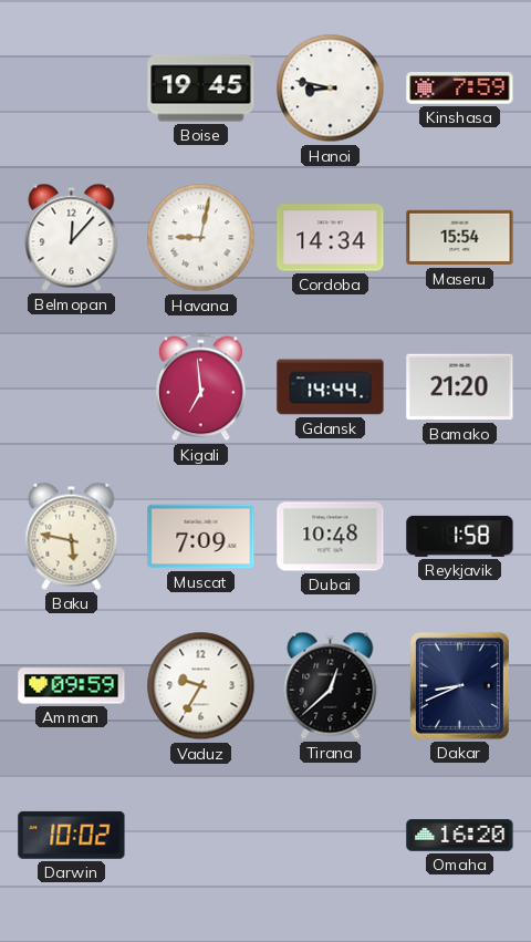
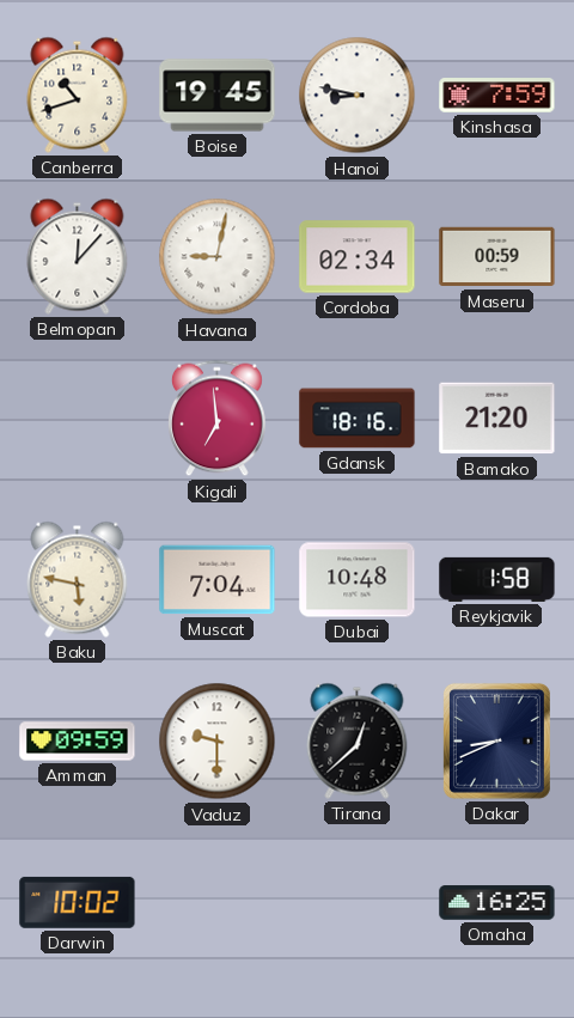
Canberra: none -> 10:42 (78, 95)
Cordoba: 14:34 -> 02:34 (358, 257)
Maseru: 15:54 -> 00:59 (497, 257)
Gdansk: 14:44 -> 18:16 (358, 419)
Muscat: 7:09 -> 7:04 (218, 580)
Vaduz: 9:35 -> 9:30 (218, 742)
Omaha: 16:20 -> 16:25 (497, 903)
